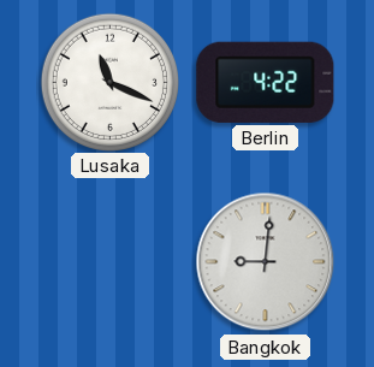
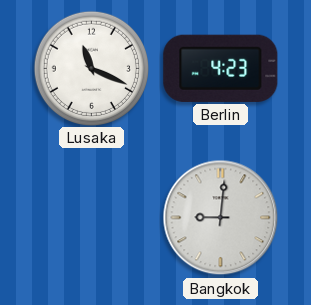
Berlin: 4:22 -> 4:23 (221, 68)
